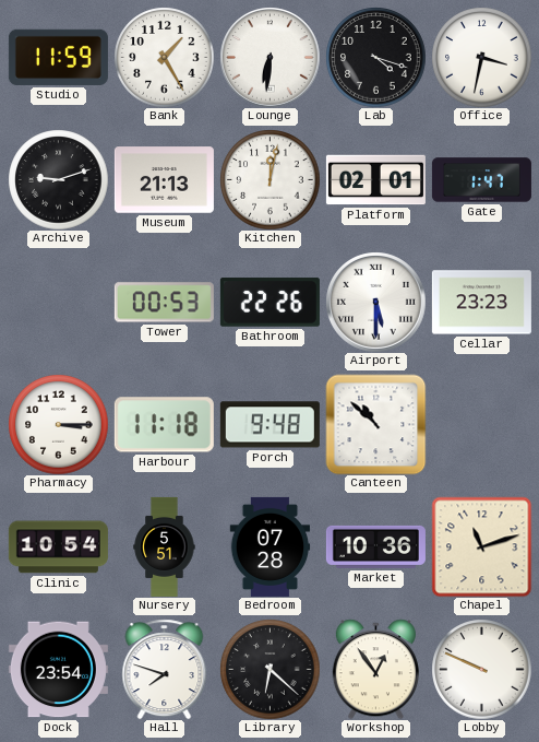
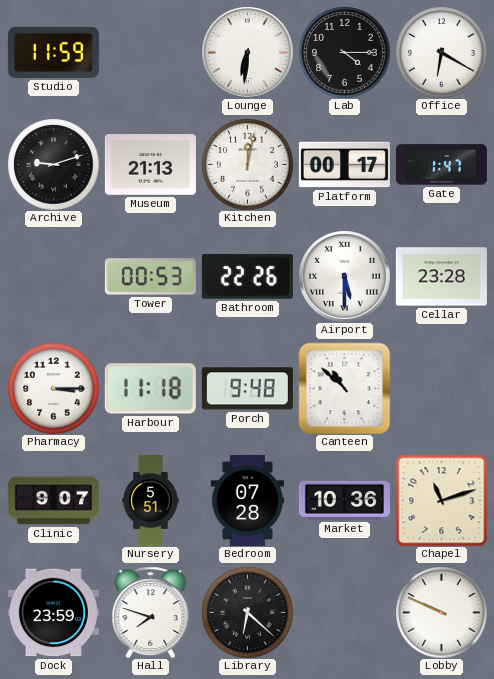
Bank: 1:25 -> none (164, 57)
Lab: 4:18 -> 4:15 (344, 52)
Office: 3:32 -> 6:20 (441, 52)
Platform: 02:01 -> 00:17 (344, 165)
Cellar: 23:23 -> 23:28 (441, 277)
Clinic: 10:54 -> 9:07 (53, 501)
Dock: 23:54 -> 23:59 (53, 613)
Workshop: 12:54 -> none (375, 669)
